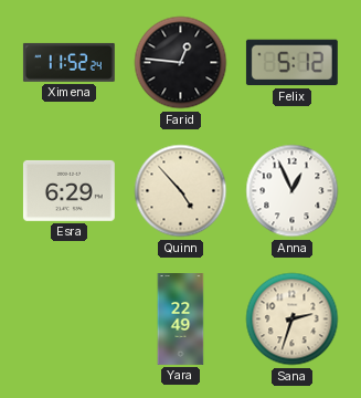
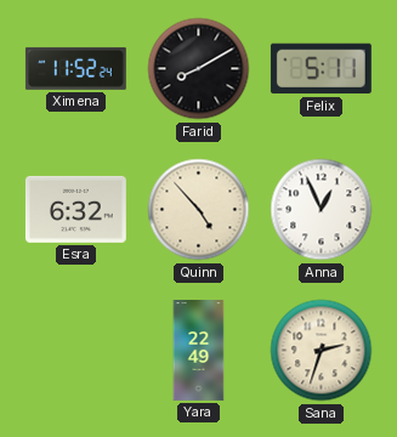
Farid: 12:46 -> 8:10 (199, 69)
Felix: 5:12 -> 5:11 (321, 69)
Esra: 6:29 -> 6:32 (75, 209)
